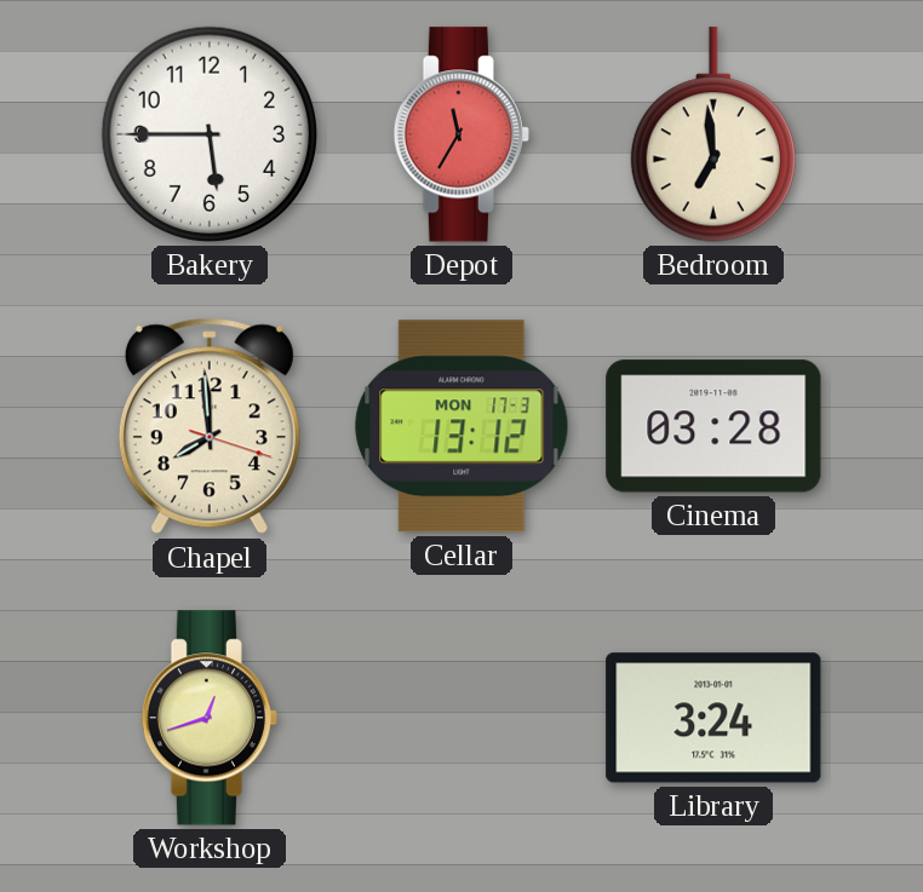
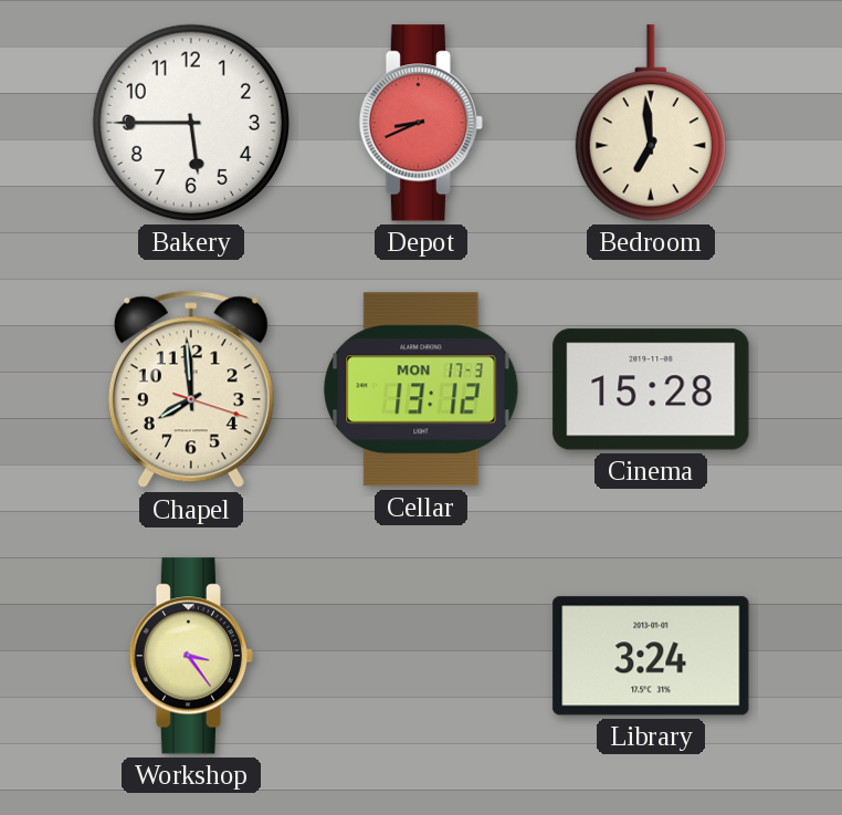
Depot: 11:35 -> 8:41 (420, 123)
Cinema: 03:28 -> 15:28 (651, 389)
Workshop: 12:42 -> 3:24 (190, 656)
